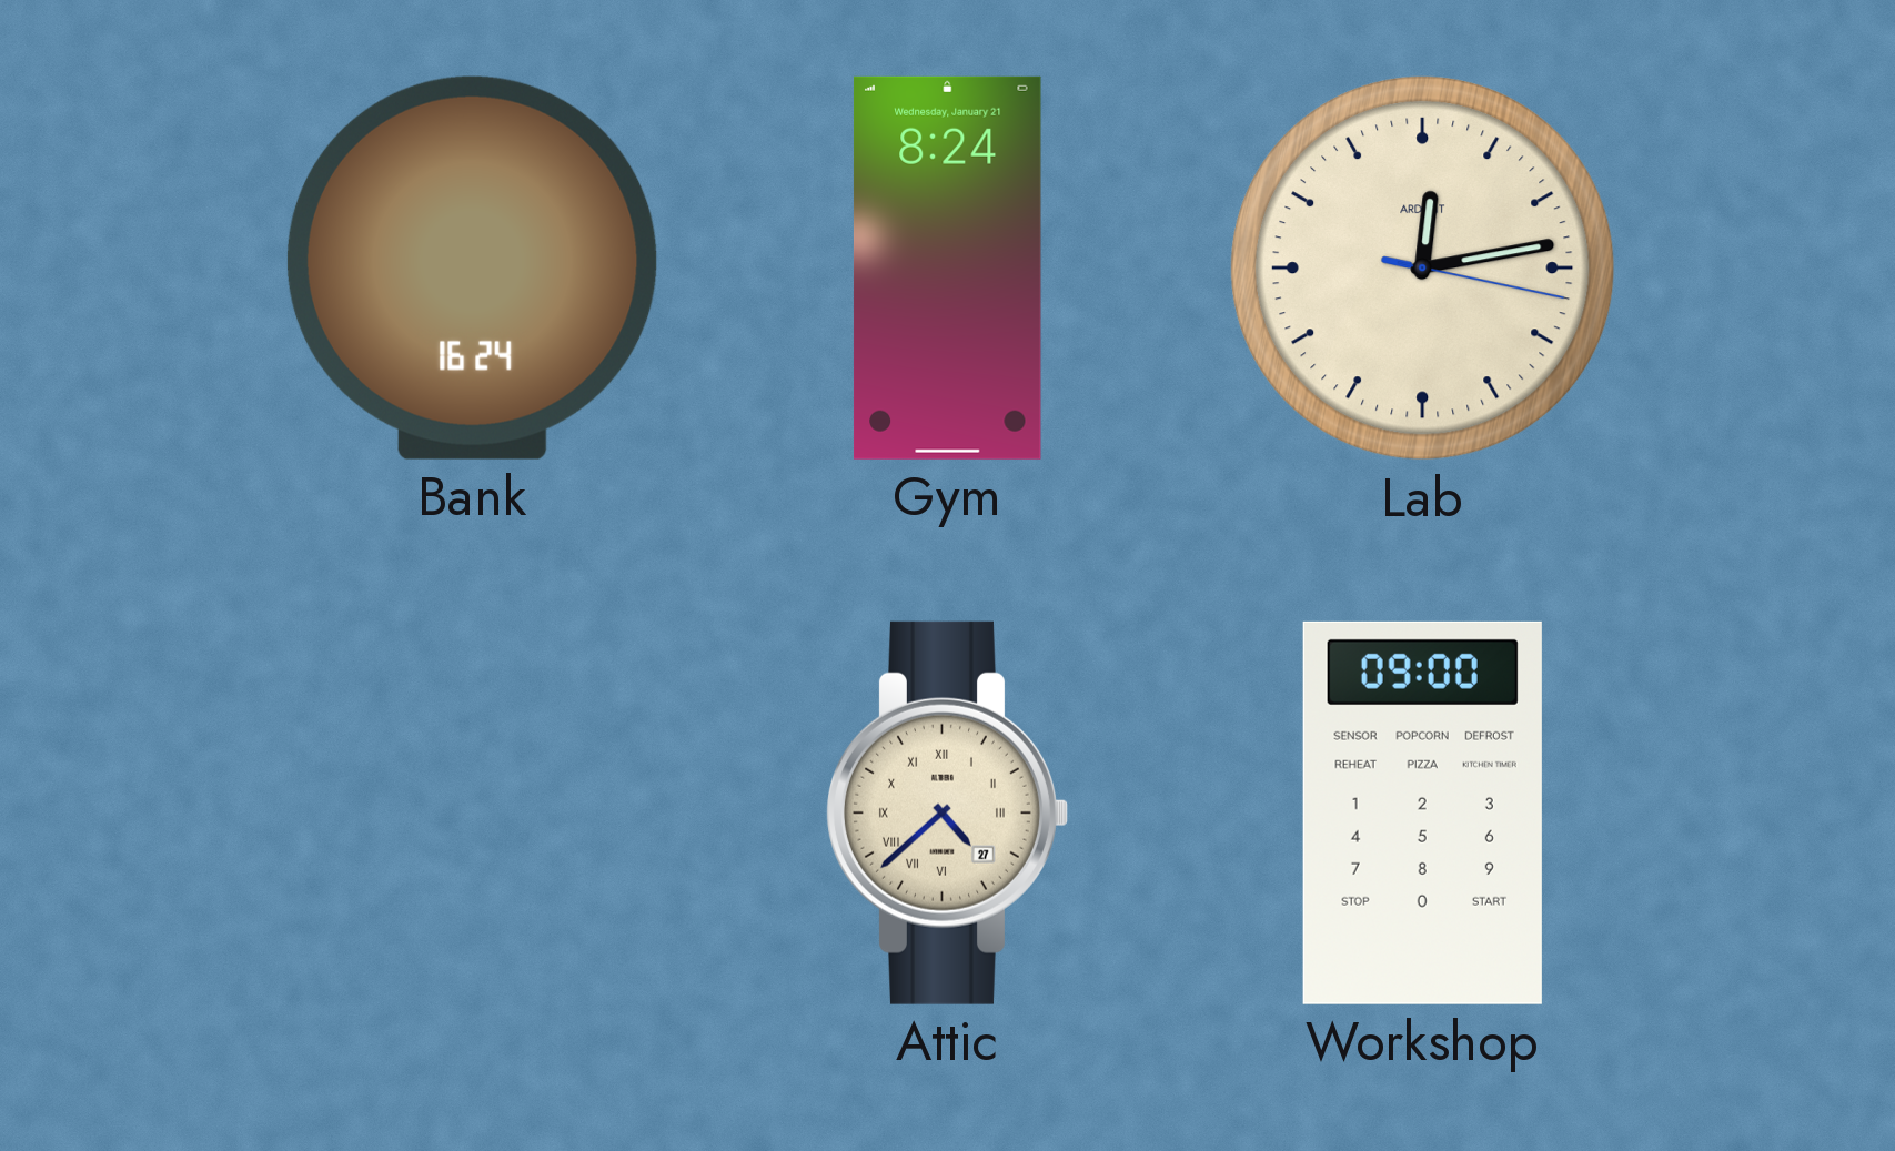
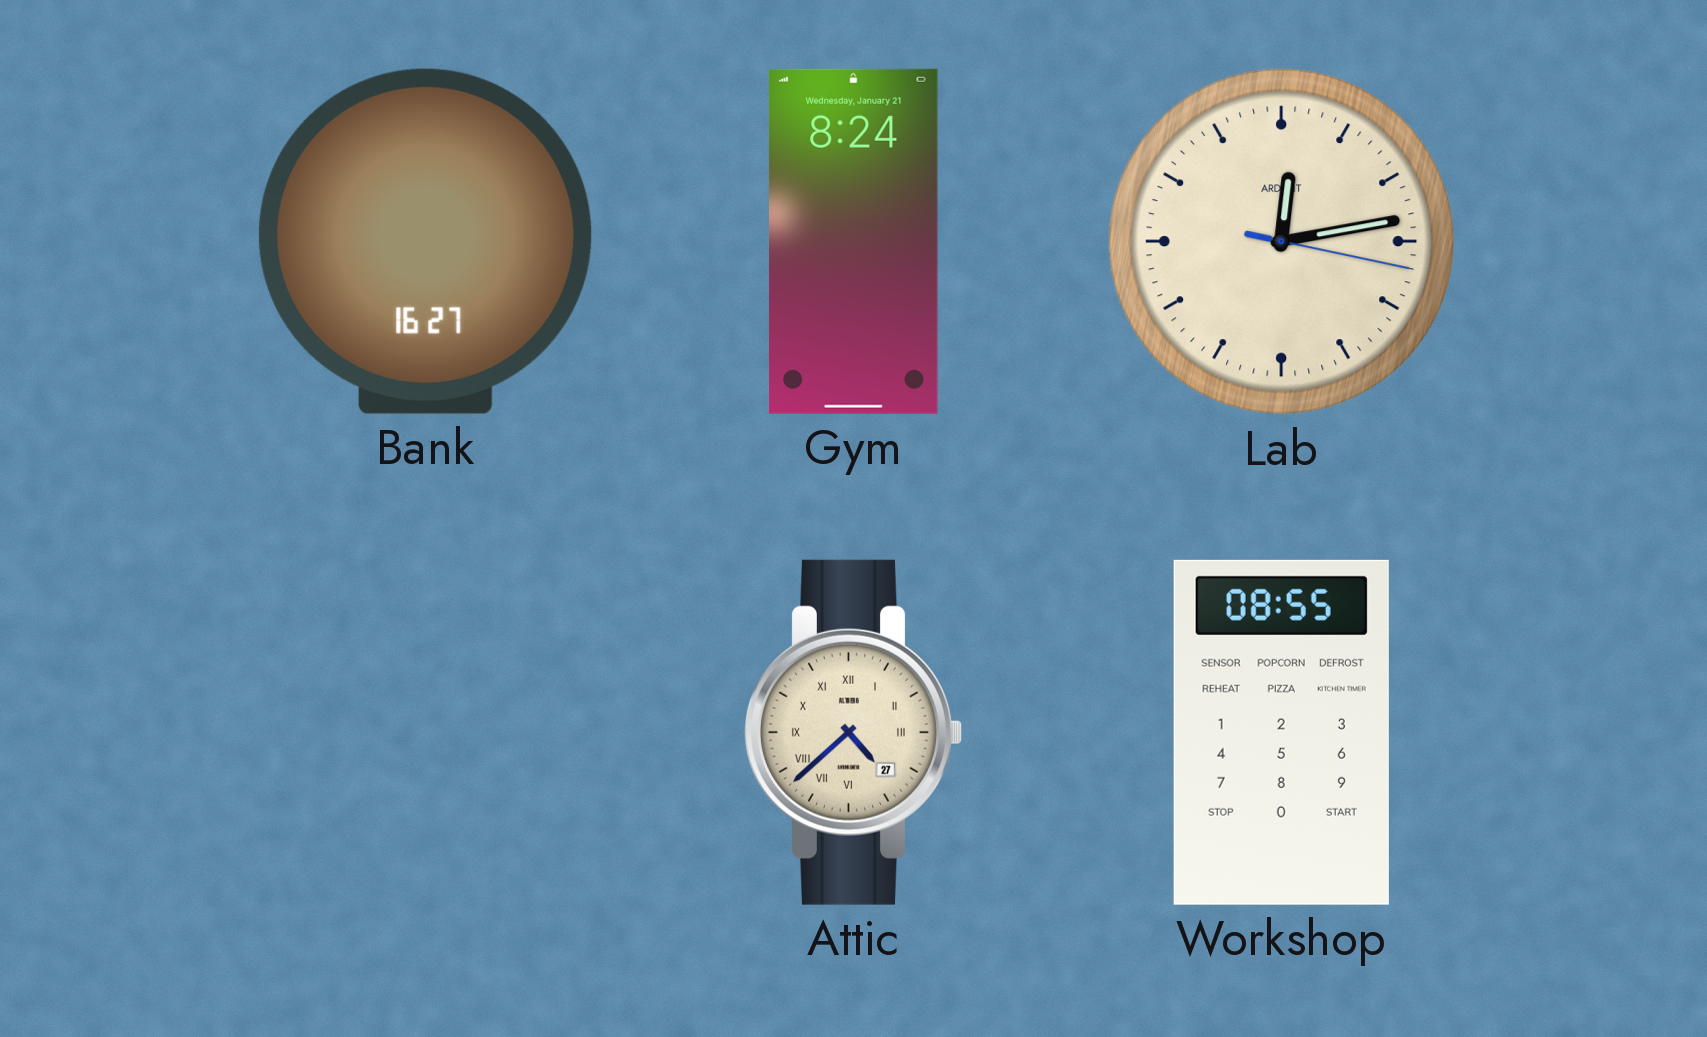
Bank: 16:24 -> 16:27 (425, 241)
Workshop: 09:00 -> 08:55 (1281, 732)
